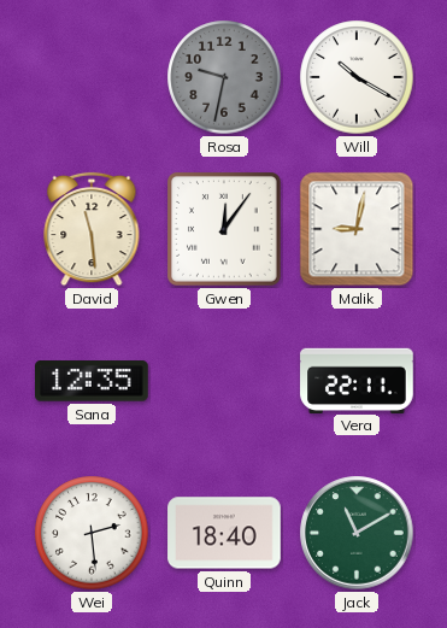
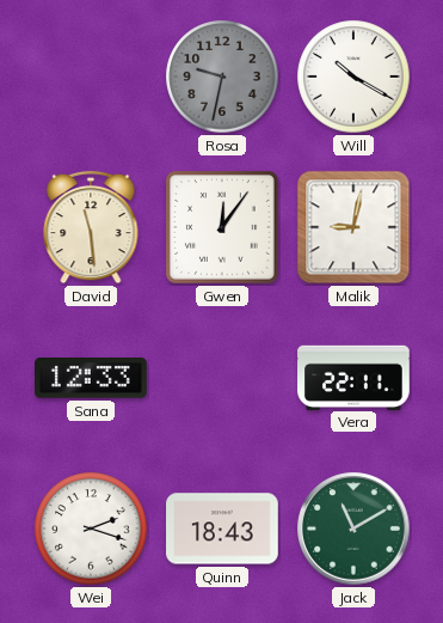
Sana: 12:35 -> 12:33 (92, 379)
Wei: 2:29 -> 2:18 (91, 529)
Quinn: 18:40 -> 18:43 (222, 529)
